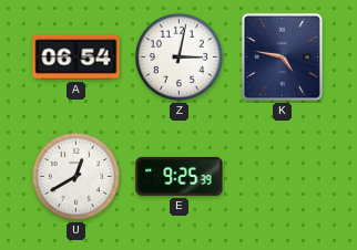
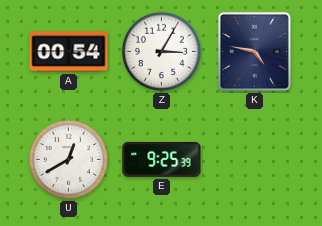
A: 06:54 -> 00:54 (69, 52)
Z: 3:02 -> 3:05 (161, 51)
